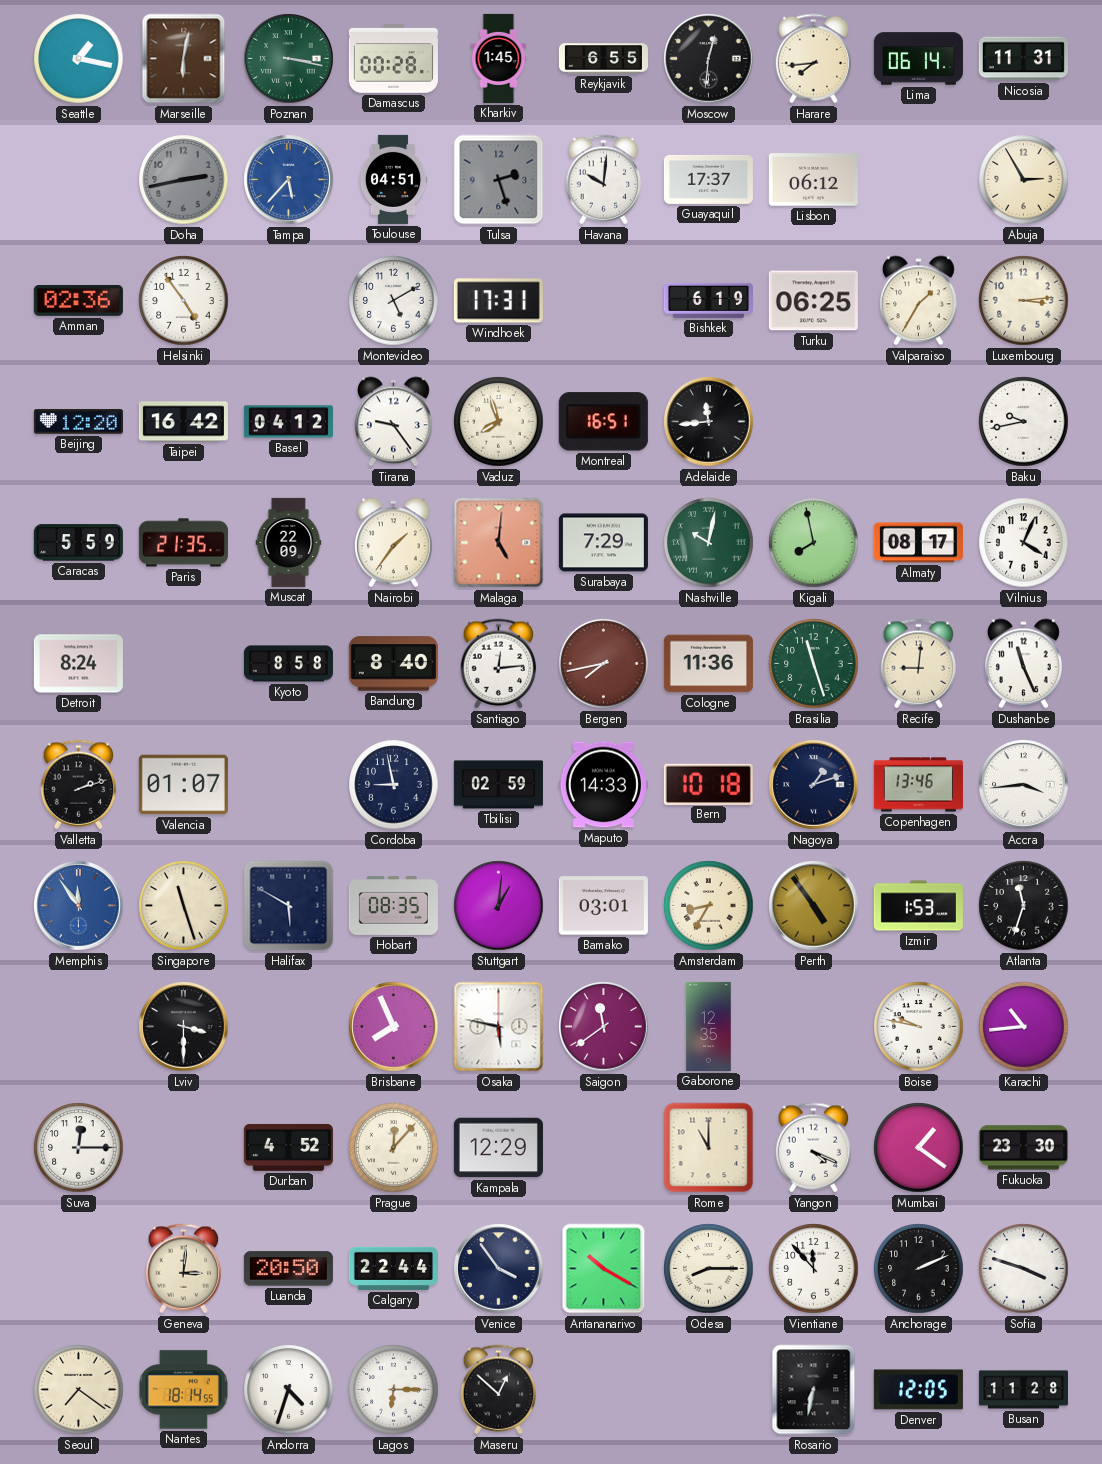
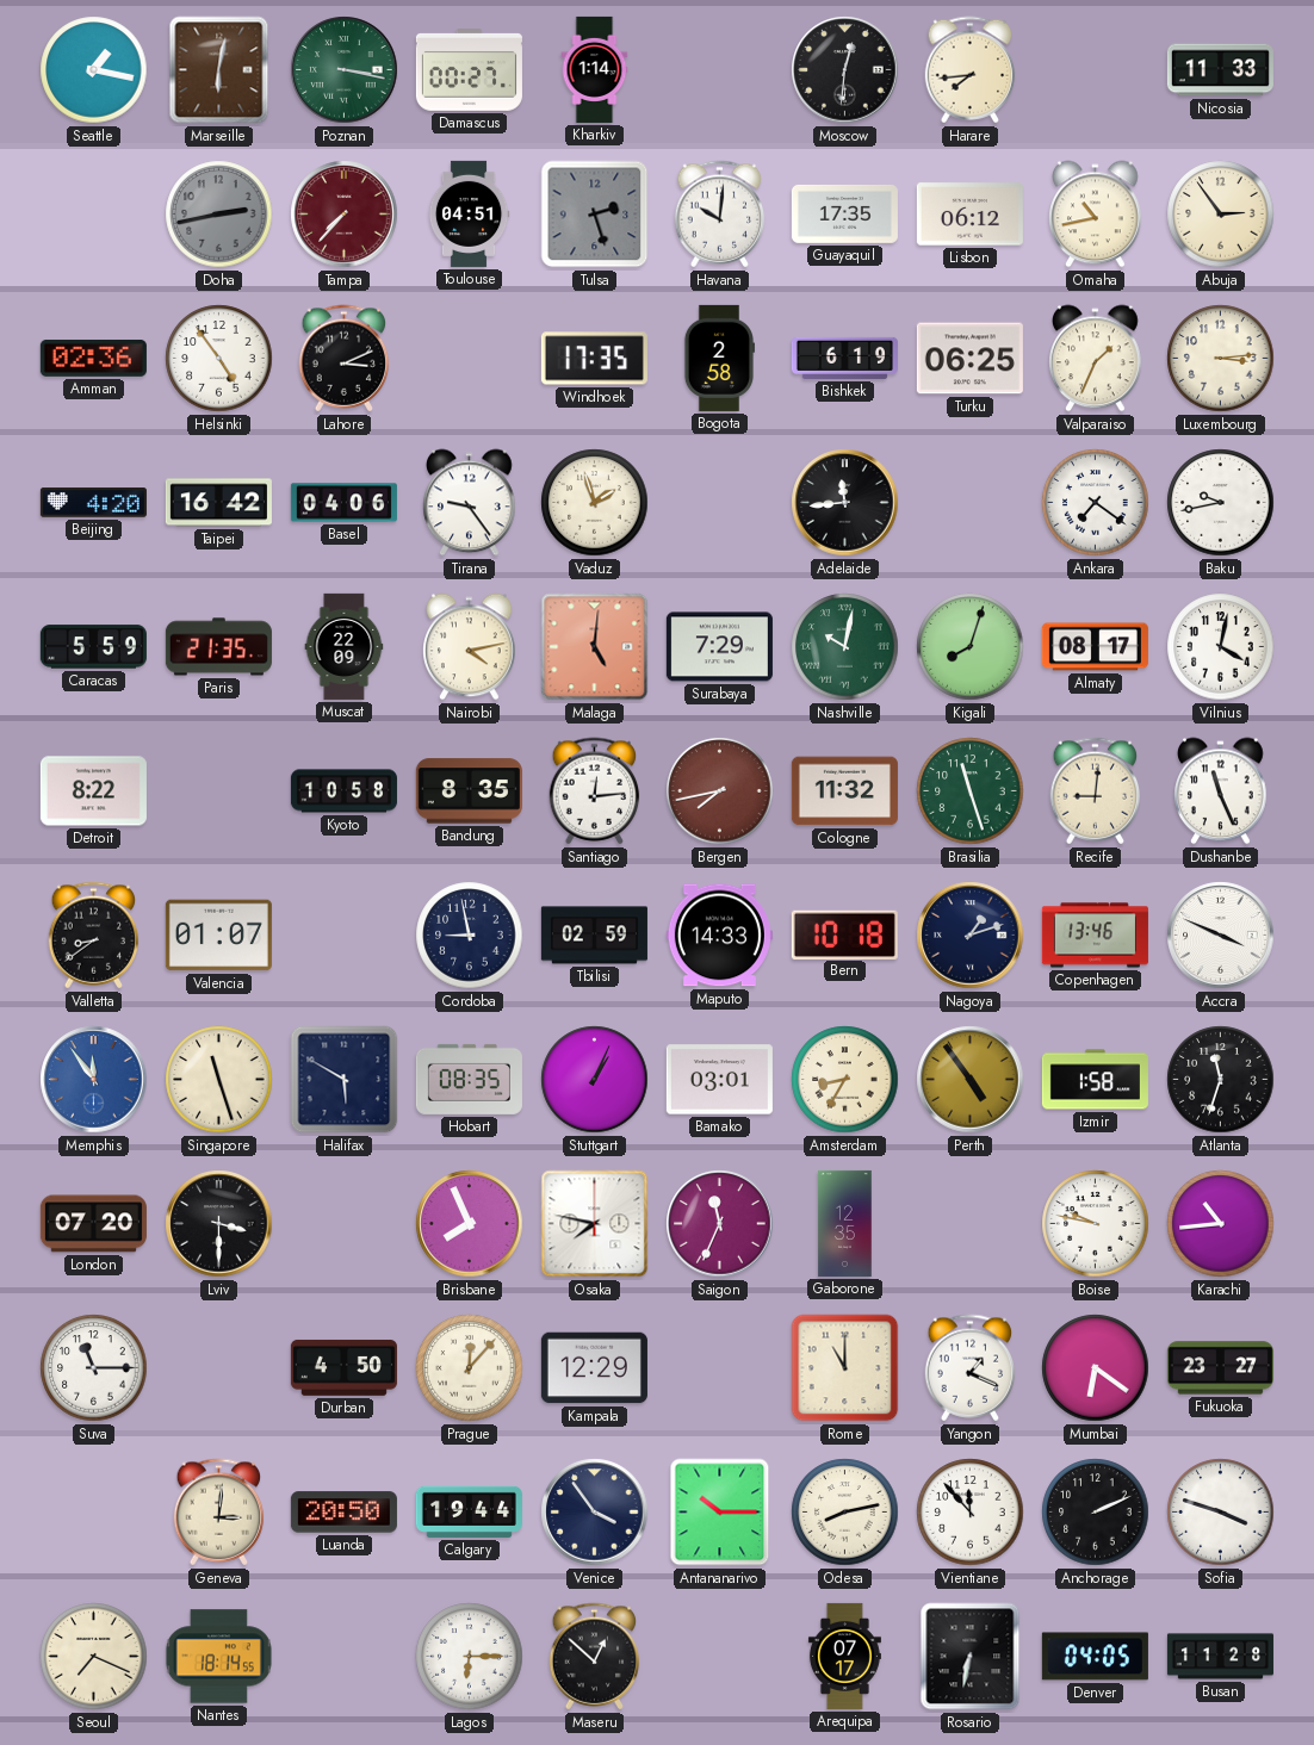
Damascus: 00:28 -> 00:27 (469, 70)
Kharkiv: 1:45 -> 1:14 (595, 69)
Reykjavik: 6:55 -> none (603, 59)
Lima: 06:14 -> none (918, 59)
Nicosia: 11:31 -> 11:33 (1220, 70)
Tampa: 5:37 -> 7:37 (345, 215)
Tampa dial: blue -> burgundy (345, 215)
Guayaquil: 17:37 -> 17:35 (844, 213)
Omaha: none -> 10:43 (1096, 215)
Abuja: 2:55 -> 2:54 (1221, 215)
Lahore: none -> 3:11 (345, 359)
Montevideo: 5:10 -> none (394, 301)
Windhoek: 17:31 -> 17:35 (594, 359)
Bogota: none -> 2:58 (718, 358)
Valparaiso: 1:35 -> 1:34 (1096, 359)
Beijing: 12:20 -> 4:20 (93, 503)
Basel: 04:12 -> 04:06 (343, 503)
Vaduz: 7:57 -> 1:57 (595, 503)
Montreal: 16:51 -> none (603, 422)
Ankara: none -> 7:21 (1096, 503)
Nairobi: 1:36 -> 4:13 (470, 647)
Kigali: 7:58 -> 8:03 (971, 647)
Vilnius: 4:04 -> 4:02 (1221, 647)
Detroit: 8:24 -> 8:22 (93, 791)
Kyoto: 8:58 -> 10:58 (343, 791)
Bandung: 8:40 -> 8:35 (469, 791)
Cologne: 11:36 -> 11:32 (844, 791)
Valletta: 2:12 -> 8:39 (94, 936)
Accra: 3:44 -> 3:49 (1221, 936)
Stuttgart: 1:01 -> 1:04 (595, 1080)
Izmir: 1:53 -> 1:58 (1095, 1080)
London: none -> 07:20 (93, 1224)
Osaka: 5:47 -> 7:47 (595, 1224)
Saigon: 11:39 -> 11:34 (720, 1224)
Suva: 12:15 -> 11:15 (94, 1368)
Durban: 4:52 -> 4:50 (343, 1367)
Yangon: 4:19 -> 1:19 (971, 1368)
Mumbai: 1:21 -> 6:21 (1096, 1368)
Fukuoka: 23:30 -> 23:27 (1220, 1368)
Calgary: 22:44 -> 19:44 (469, 1511)
Antananarivo: 10:20 -> 10:15 (720, 1513)
Odesa: 8:15 -> 8:13 (845, 1513)
Seoul: 7:21 -> 7:19 (94, 1657)
Andorra: 4:33 -> none (289, 1390)
Arequipa: none -> 07:17 (844, 1656)
Denver: 12:05 -> 04:05 (1095, 1657)
